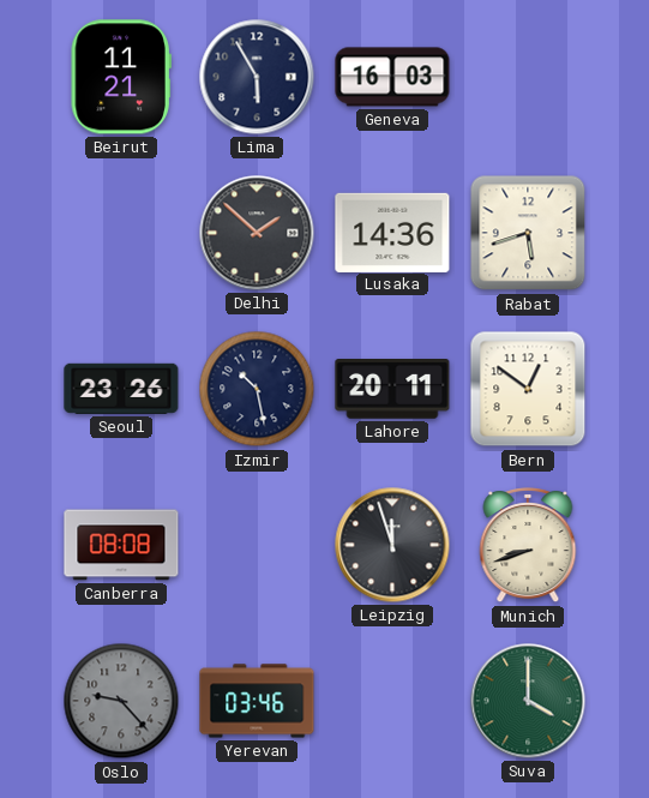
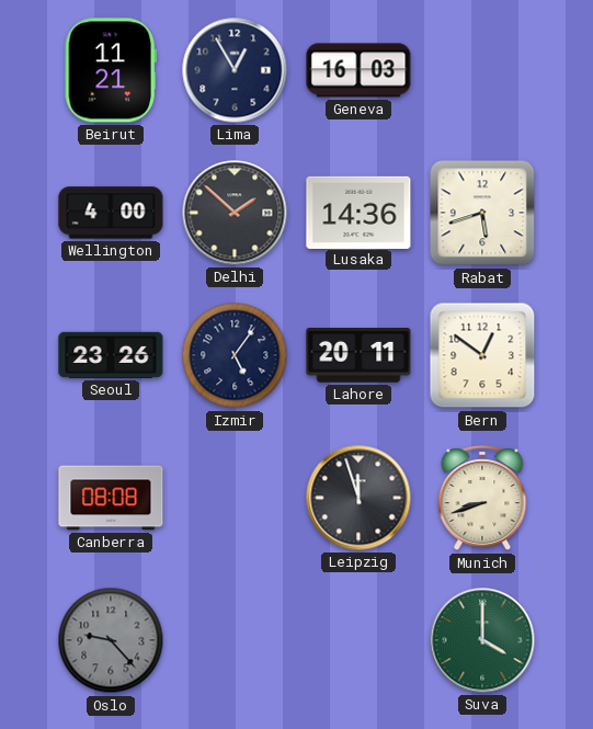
Lima: 5:55 -> 12:55 (235, 70)
Wellington: none -> 4:00 (111, 213)
Izmir: 10:28 -> 5:06 (235, 355)
Yerevan: 03:46 -> none (257, 701)
